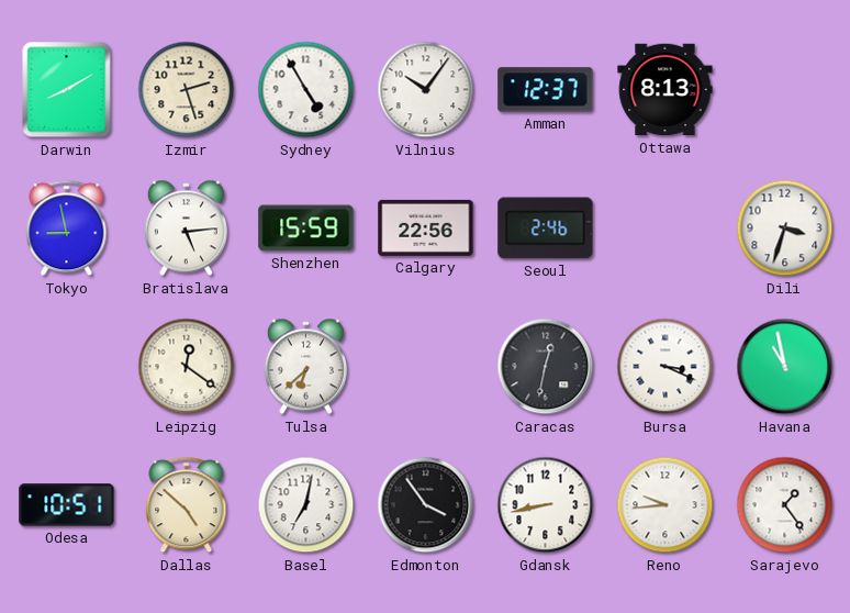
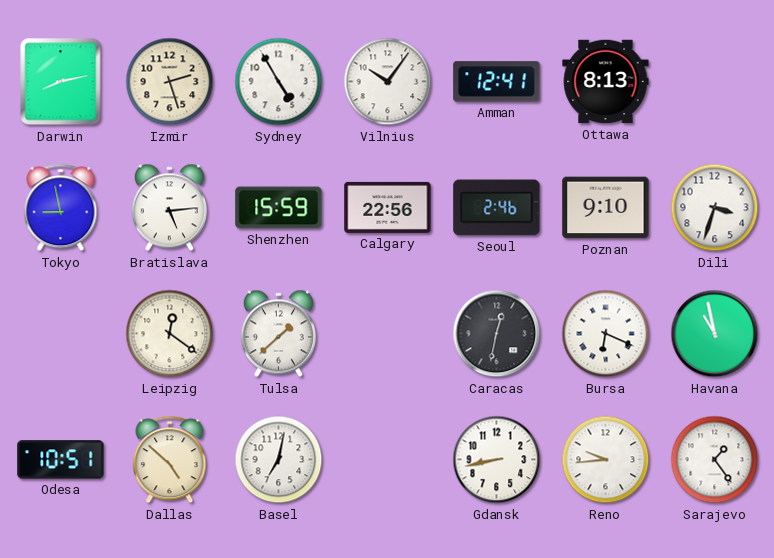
Darwin: 8:10 -> 8:13 (61, 82)
Amman: 12:37 -> 12:41 (497, 82)
Poznan: none -> 9:10 (606, 208)
Tulsa: 6:38 -> 1:38 (278, 334)
Bursa: 3:19 -> 6:19 (606, 334)
Edmonton: 3:54 -> none (426, 505)
